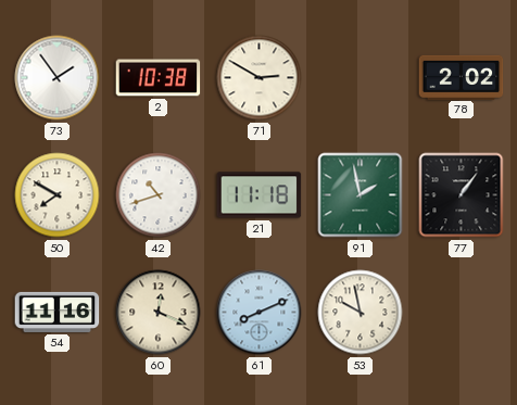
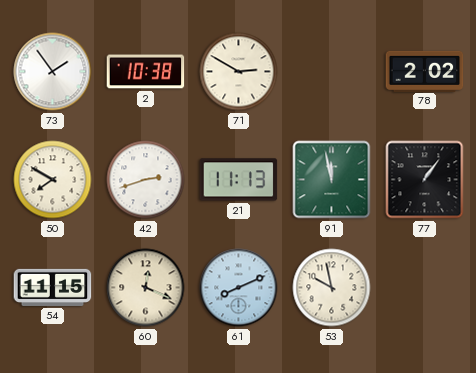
42: 10:42 -> 2:42 (146, 180)
21: 11:18 -> 11:13 (239, 180)
91: 1:58 -> 11:58 (332, 180)
54: 11:16 -> 11:15 (53, 287)
